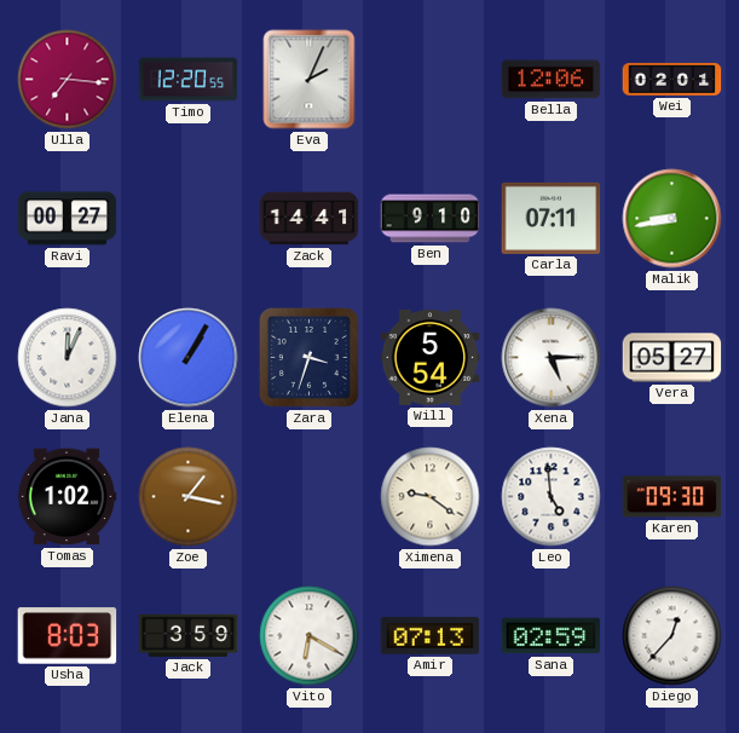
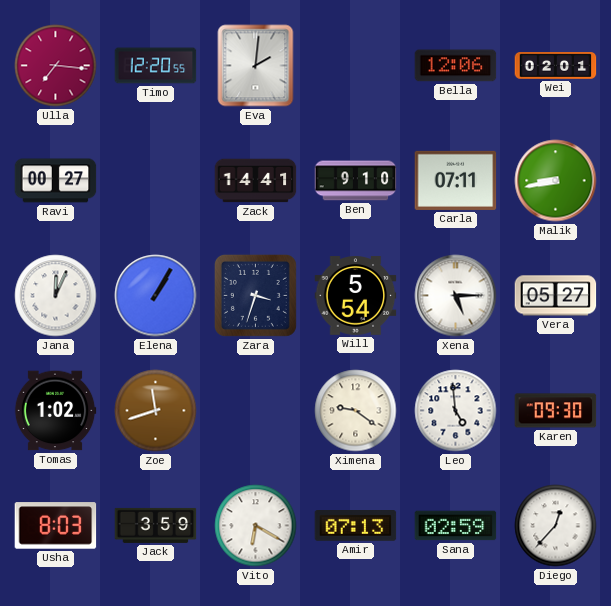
Eva: 2:04 -> 2:01 (256, 66)
Zoe: 1:17 -> 11:42 (156, 411)
